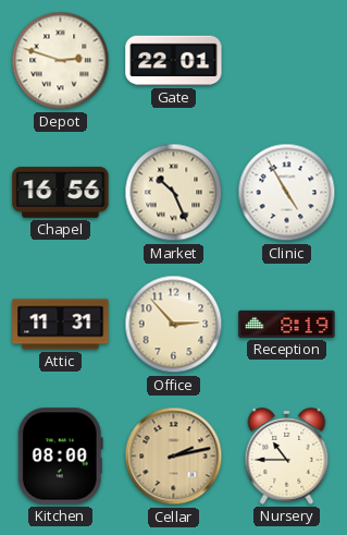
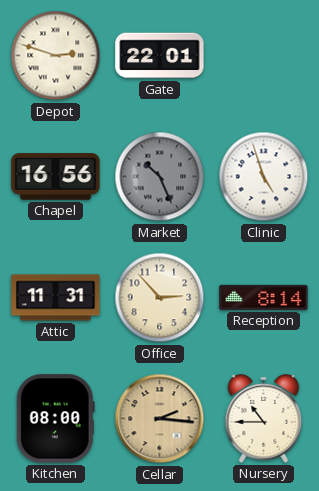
Market dial: cream -> grey (160, 177)
Clinic: 4:55 -> 4:57 (264, 177)
Reception: 8:19 -> 8:14 (264, 297)
Cellar: 2:13 -> 2:16 (160, 419)
